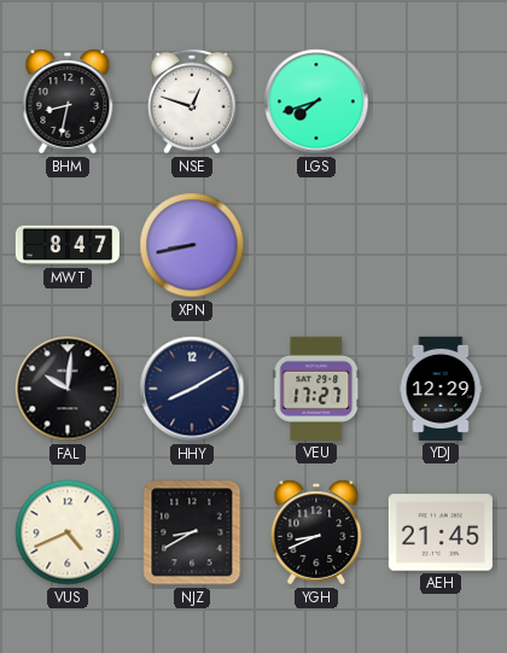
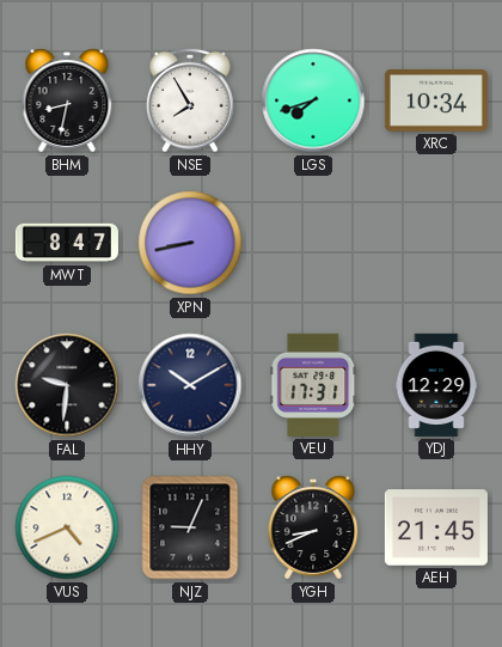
NSE: 12:48 -> 7:55 (190, 100)
XRC: none -> 10:34 (436, 102)
FAL: 10:01 -> 9:31 (67, 385)
HHY: 8:10 -> 10:10 (190, 385)
VEU: 17:27 -> 17:31 (313, 385)
NJZ: 8:40 -> 9:04 (190, 527)
